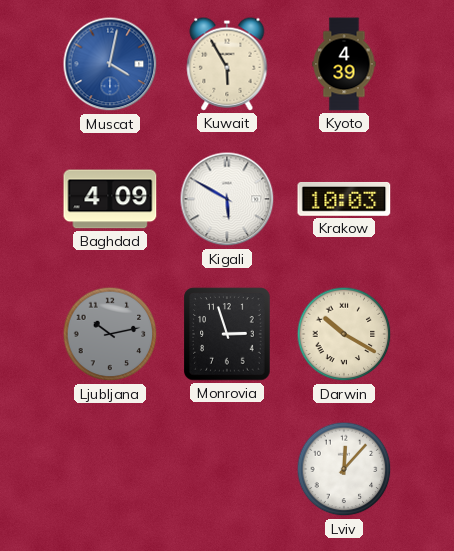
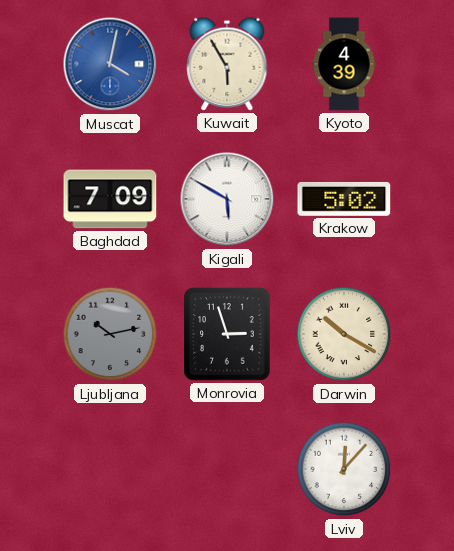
Baghdad: 4:09 -> 7:09 (110, 199)
Krakow: 10:03 -> 5:02 (344, 199)
